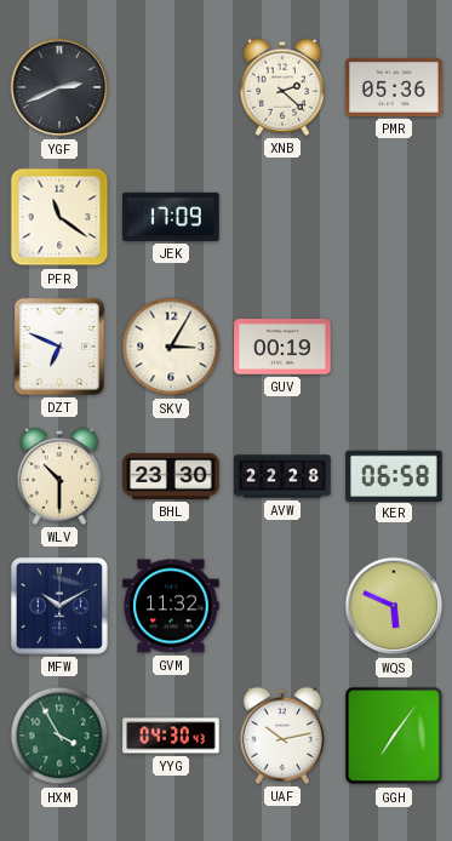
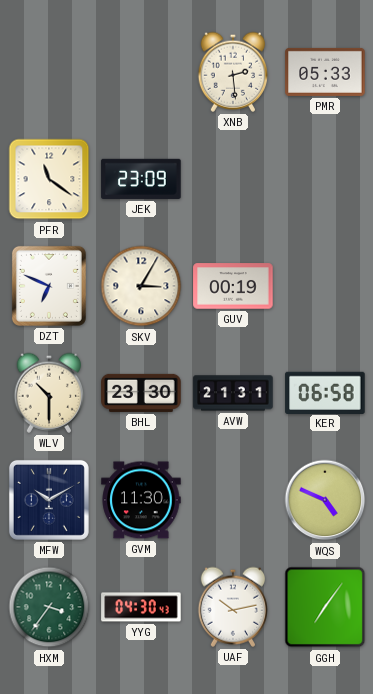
YGF: 2:41 -> none (59, 87)
XNB: 2:22 -> 2:29 (232, 72)
PMR: 05:36 -> 05:33 (325, 72)
JEK: 17:09 -> 23:09 (141, 179)
AVW: 22:28 -> 21:31 (233, 393)
GVM: 11:32 -> 11:30 (141, 500)
WQS: 5:49 -> 4:49 (325, 500)
HXM: 3:55 -> 3:36 (49, 607)
